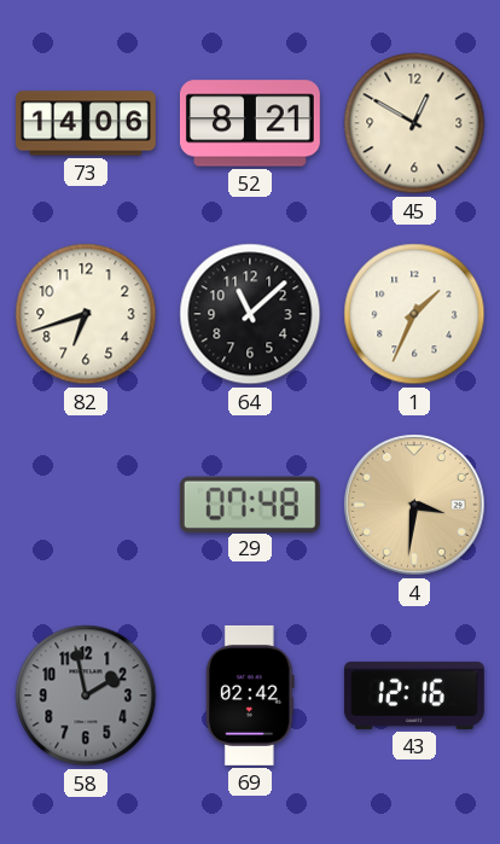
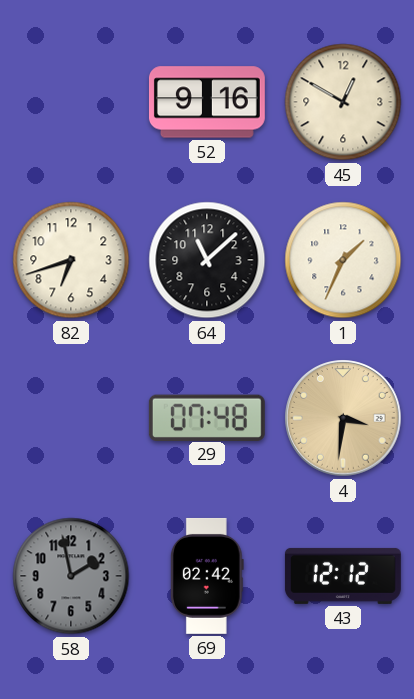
73: 14:06 -> none (86, 123)
52: 8:21 -> 9:16 (207, 102)
43: 12:16 -> 12:12 (343, 576)
